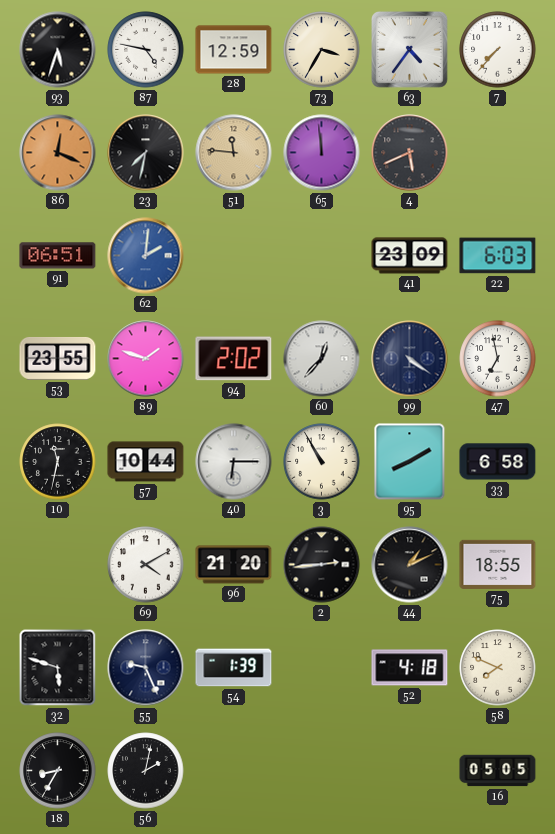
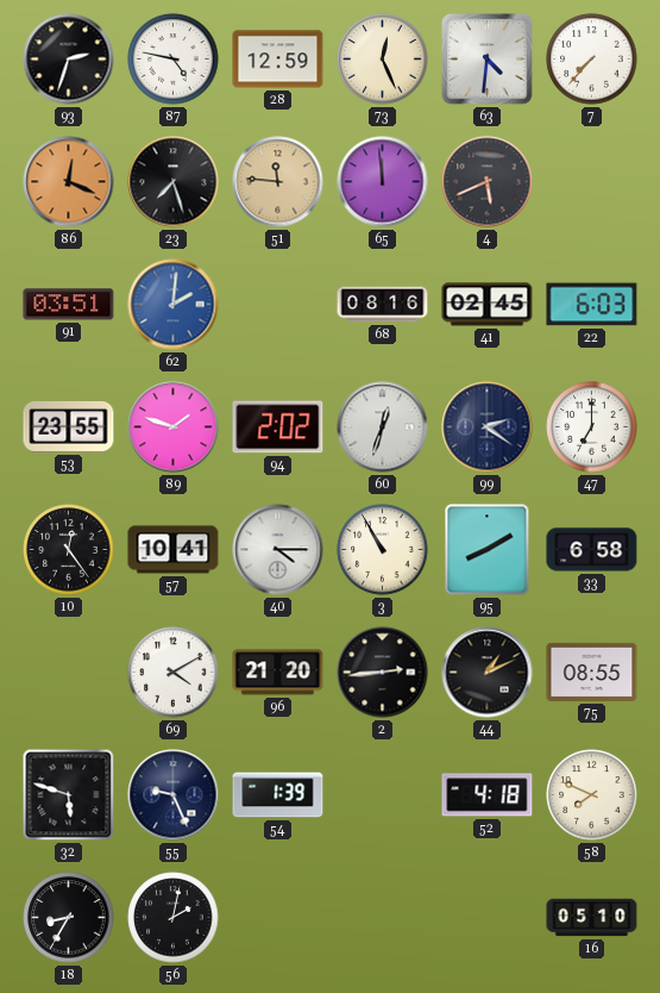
93: 5:33 -> 2:33 (69, 60)
73: 3:35 -> 12:26 (383, 60)
63: 4:36 -> 4:31 (486, 58)
23: 7:32 -> 7:27 (174, 182)
91: 06:51 -> 03:51 (69, 305)
68: none -> 08:16 (383, 305)
41: 23:09 -> 02:45 (488, 305)
60: 12:37 -> 12:33 (383, 427)
99: 4:21 -> 2:21 (488, 427)
47: 6:58 -> 7:00 (592, 427)
10: 11:32 -> 12:24 (69, 550)
57: 10:44 -> 10:41 (174, 550)
40: 6:15 -> 4:15 (278, 550)
75: 18:55 -> 08:55 (592, 672)
16: 05:05 -> 05:10 (592, 918)
